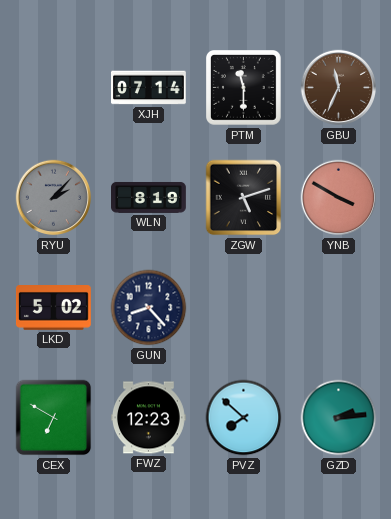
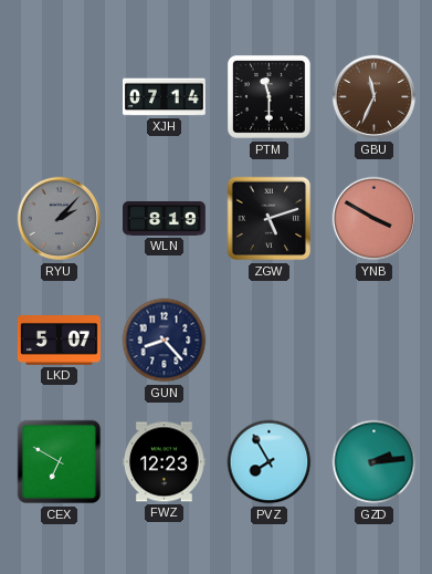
LKD: 5:02 -> 5:07 (59, 341)
PVZ: 7:52 -> 7:55 (270, 462)
